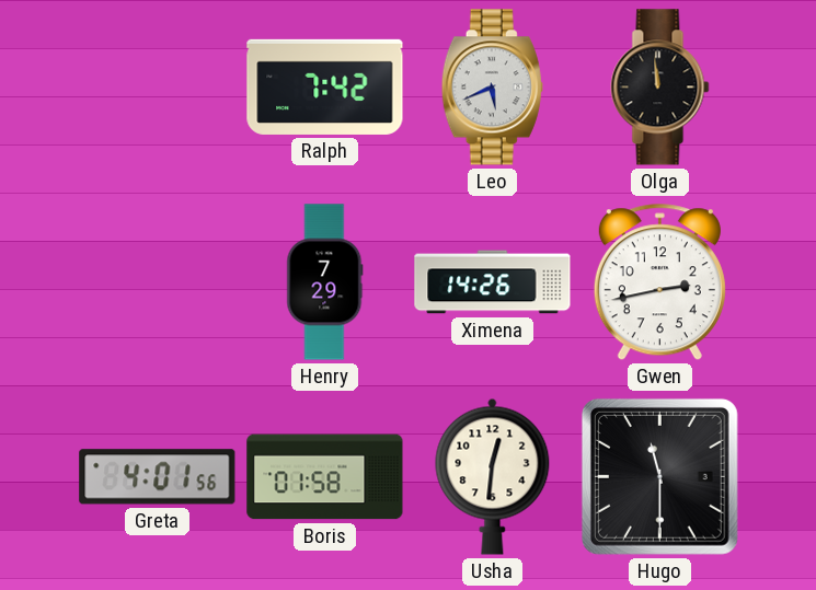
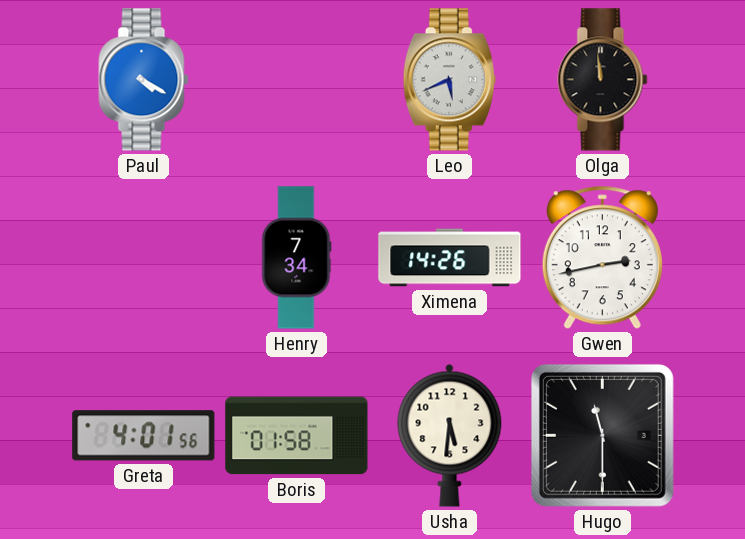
Paul: none -> 4:20 (144, 80)
Ralph: 7:42 -> none (325, 86)
Henry: 7:29 -> 7:34 (297, 258)
Usha: 12:31 -> 5:31 (450, 435)
